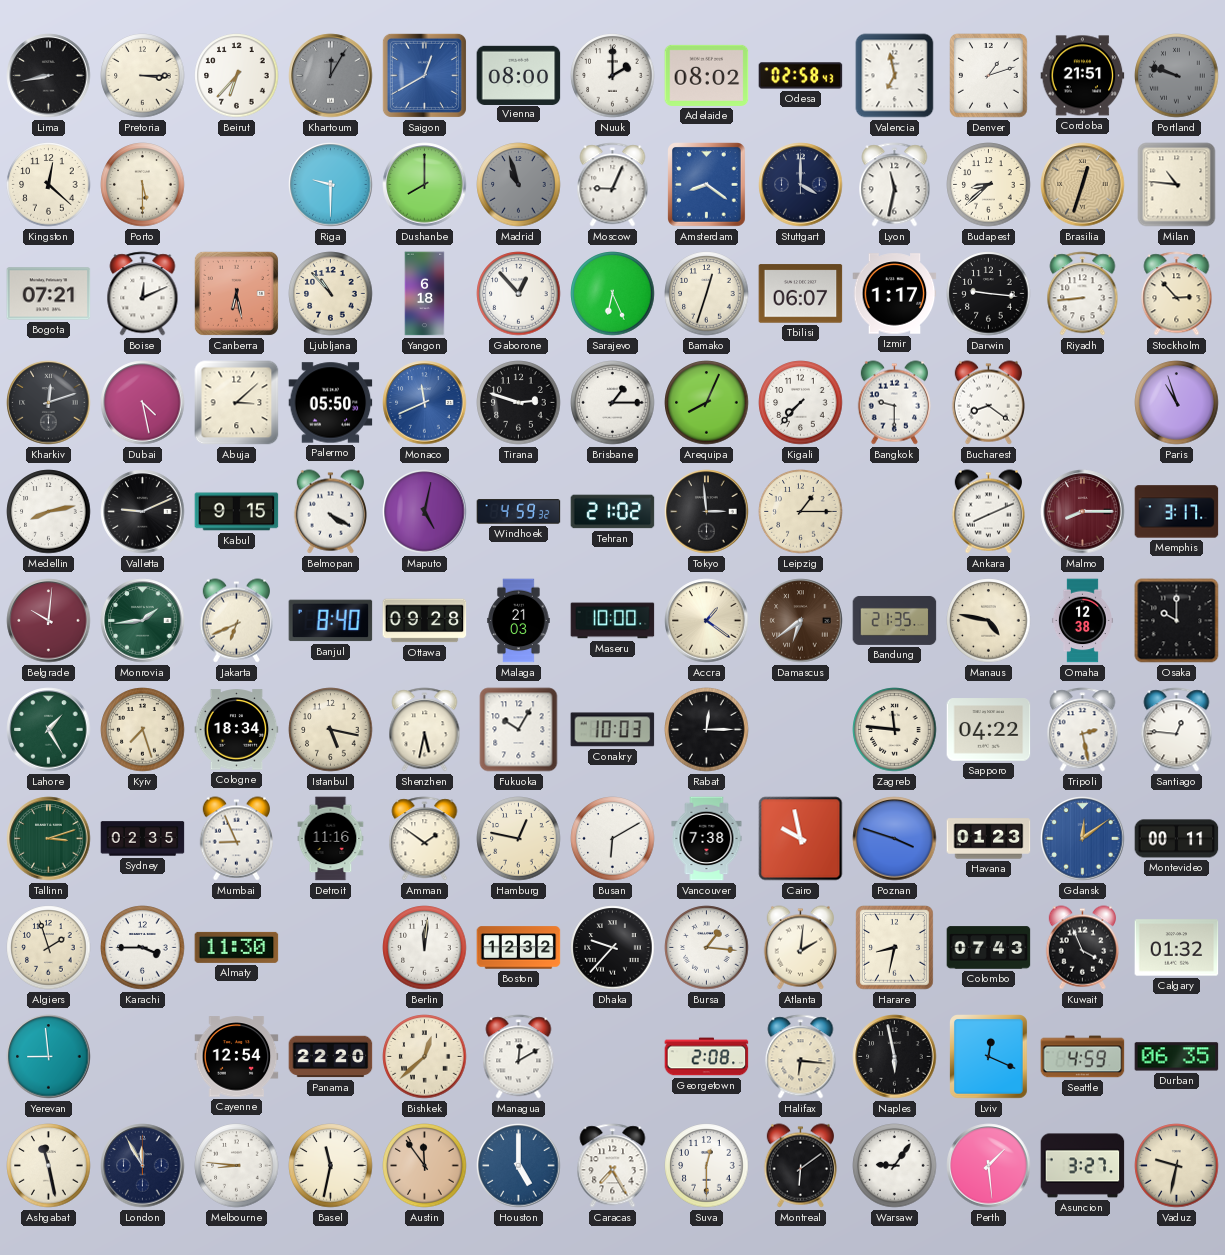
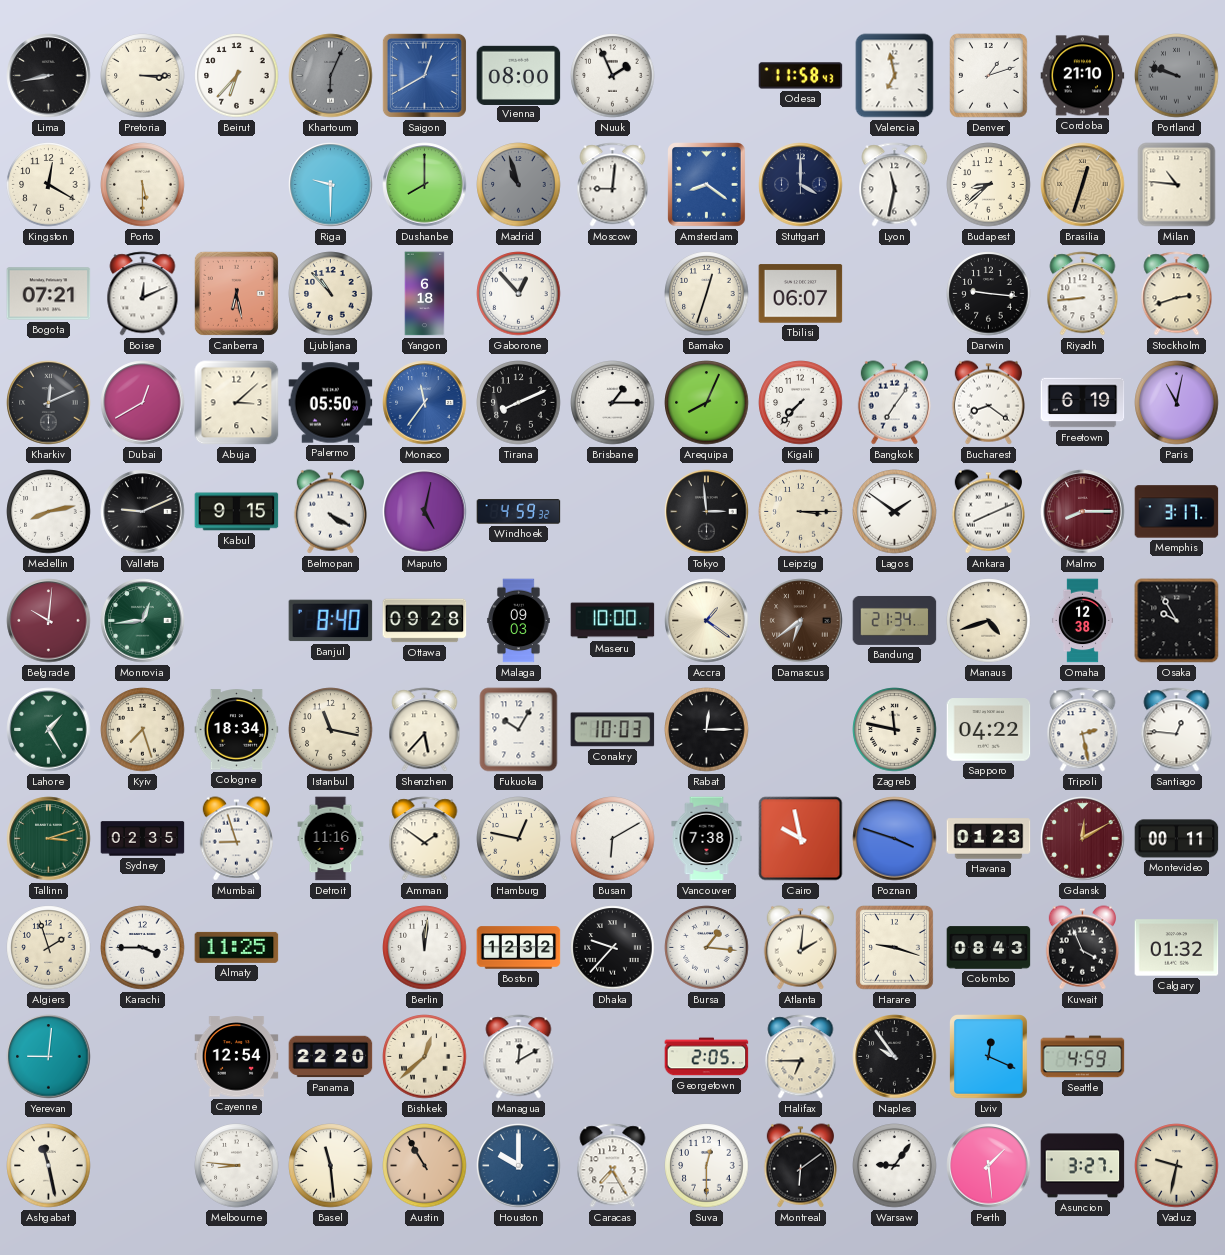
Khartoum: 12:05 -> 6:04 (331, 76)
Nuuk: 2:00 -> 1:56 (613, 76)
Adelaide: 08:02 -> none (707, 75)
Odesa: 02:58 -> 11:58 (801, 76)
Cordoba: 21:51 -> 21:10 (1083, 76)
Kingston: 12:22 -> 12:20 (49, 185)
Moscow: 9:04 -> 9:01 (613, 185)
Sarajevo: 6:26 -> none (613, 294)
Izmir: 1:17 -> none (895, 294)
Stockholm: 2:53 -> 2:42 (1177, 294)
Kharkiv: 12:12 -> 12:11 (49, 403)
Dubai: 4:28 -> 12:40 (143, 403)
Monaco: 11:41 -> 11:36 (425, 403)
Tirana: 2:48 -> 8:11 (519, 403)
Bangkok: 9:30 -> 7:06 (894, 403)
Freetown: none -> 6:19 (1083, 403)
Paris: 10:57 -> 11:02 (1177, 403)
Tehran: 21:02 -> none (613, 512)
Leipzig: 1:15 -> 3:15 (801, 512)
Lagos: none -> 1:51 (895, 512)
Monrovia: 1:44 -> 12:44 (143, 621)
Jakarta: 6:41 -> none (236, 621)
Malaga: 21:03 -> 09:03 (519, 621)
Bandung: 21:35 -> 21:34 (895, 620)
Manaus: 4:47 -> 4:42 (989, 621)
Osaka: 10:00 -> 9:55 (1177, 621)
Istanbul: 5:17 -> 11:17 (331, 730)
Shenzhen: 5:32 -> 5:37 (425, 730)
Zagreb: 11:46 -> 11:47 (895, 730)
Mumbai: 8:56 -> 8:57 (236, 839)
Gdansk: 12:09 -> 12:10 (1083, 839)
Gdansk dial: blue -> burgundy (1083, 839)
Almaty: 11:30 -> 11:25 (237, 947)
Harare: 8:32 -> 9:18 (895, 948)
Colombo: 07:43 -> 08:43 (989, 948)
Yerevan: 8:59 -> 9:01 (49, 1057)
Georgetown: 2:08 -> 2:05 (707, 1057)
Halifax: 6:16 -> 6:45 (801, 1057)
Naples: 5:58 -> 9:54 (895, 1057)
Durban: 06:35 -> none (1177, 1057)
London: 11:55 -> none (143, 1166)
Basel: 11:32 -> 11:29 (331, 1166)
Austin: 11:54 -> 10:55 (425, 1166)
Houston: 5:00 -> 10:00 (519, 1166)
